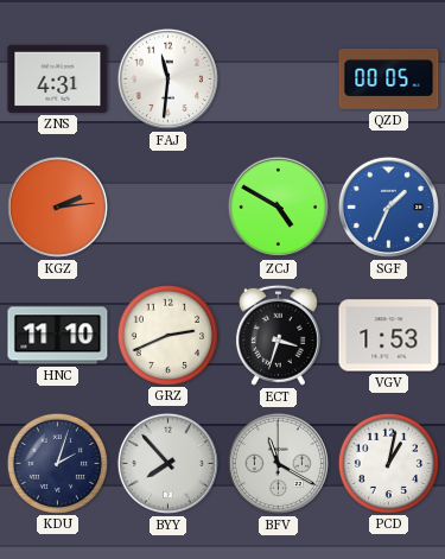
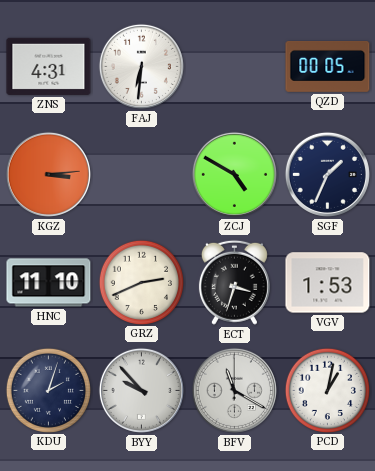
FAJ: 11:31 -> 6:31 (141, 66)
KGZ: 2:14 -> 3:14 (48, 174)
SGF dial: blue -> navy (327, 174)
BYY: 7:53 -> 9:53 (141, 390)
